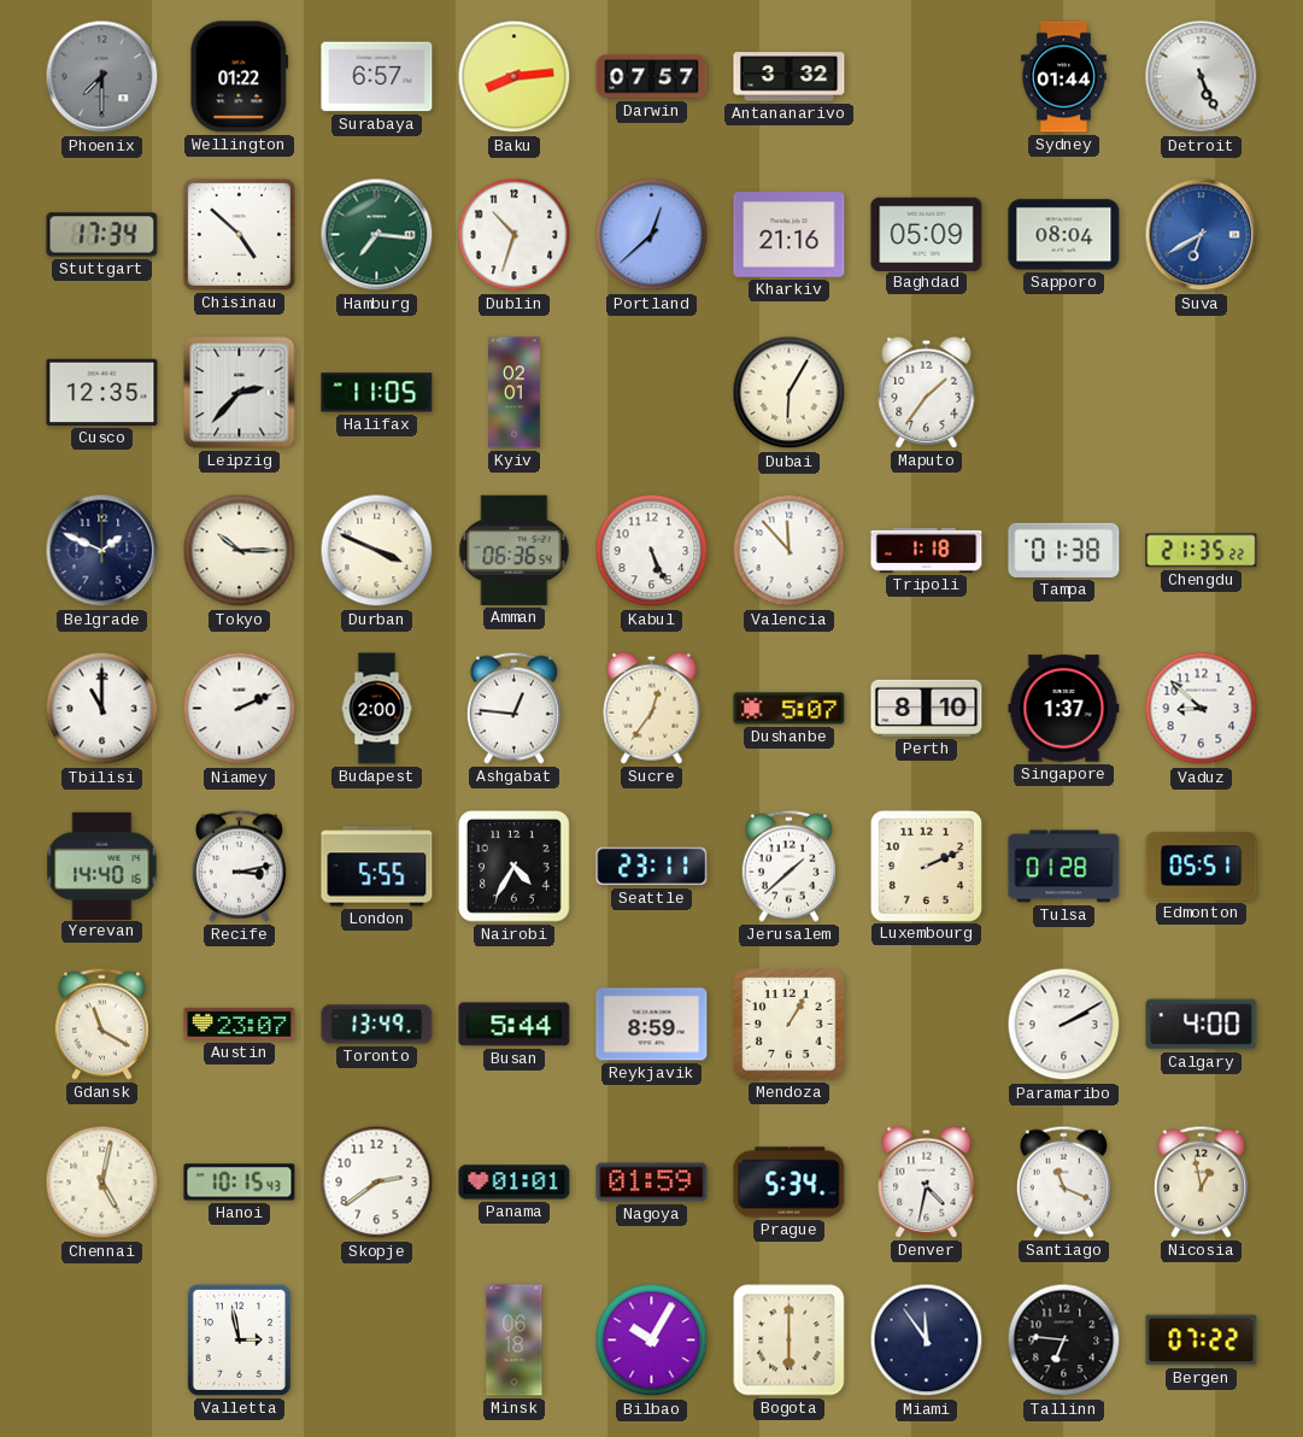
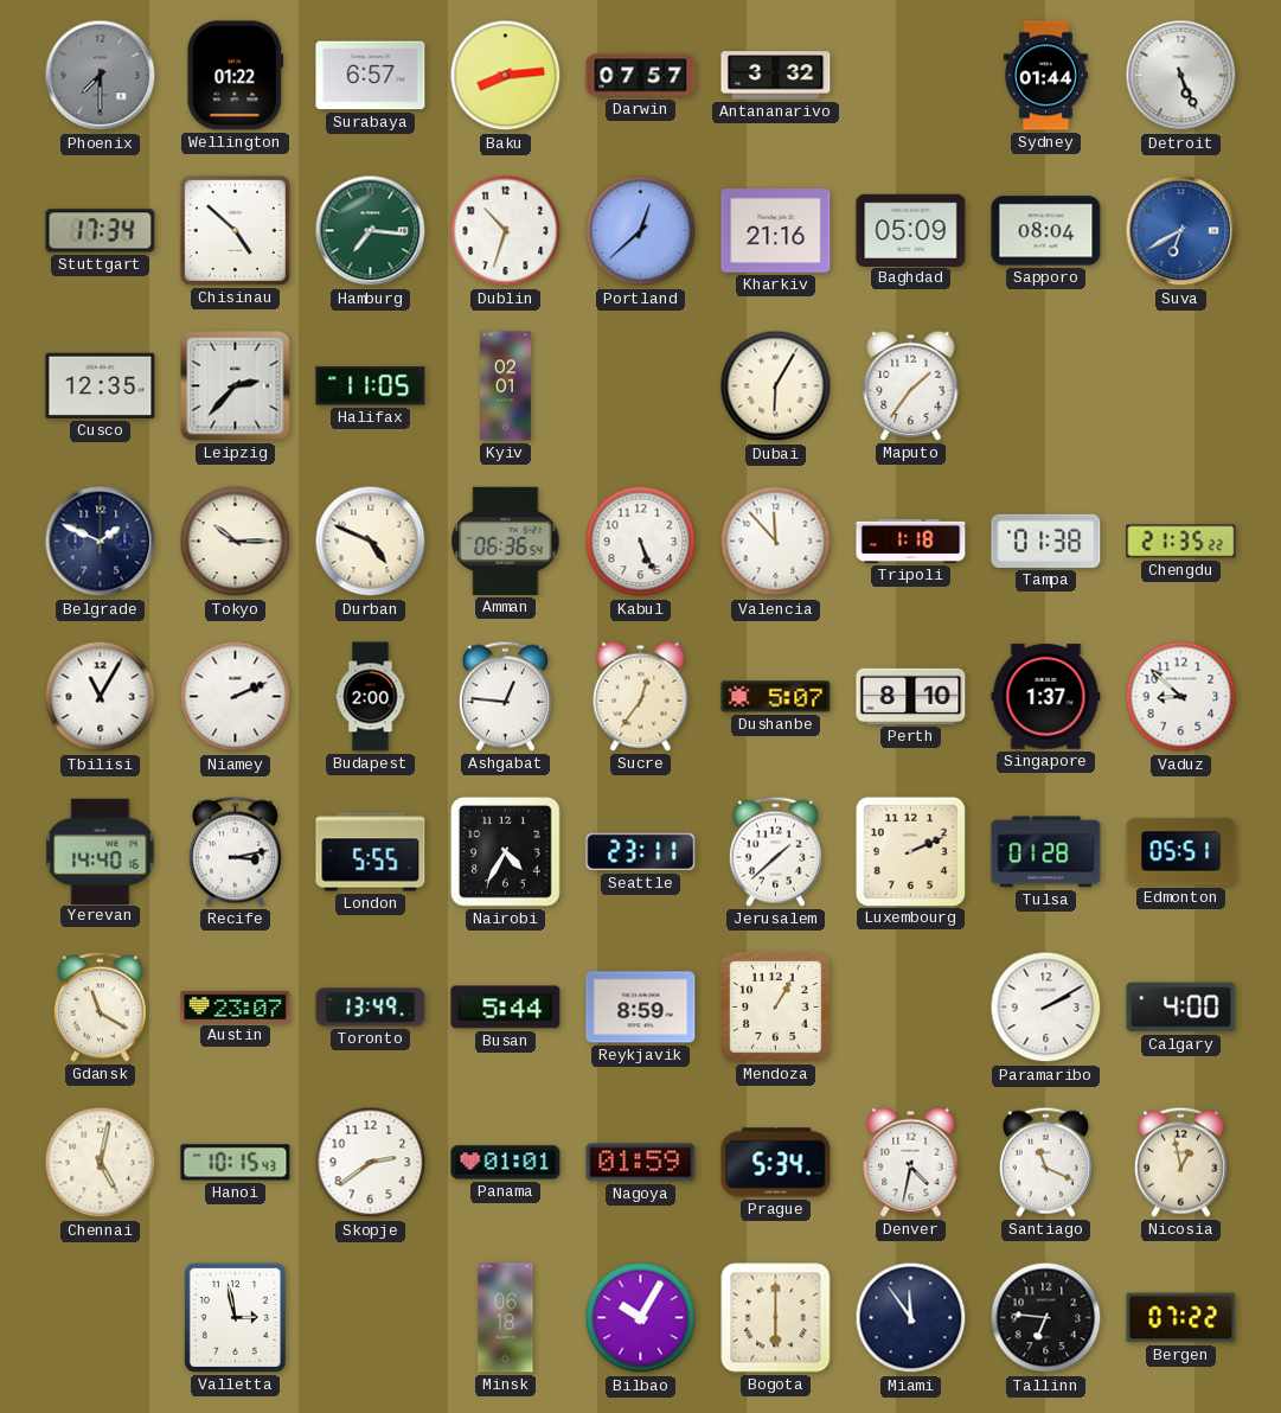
Durban: 3:49 -> 4:49 (371, 542)
Tbilisi: 11:00 -> 11:05 (101, 697)
